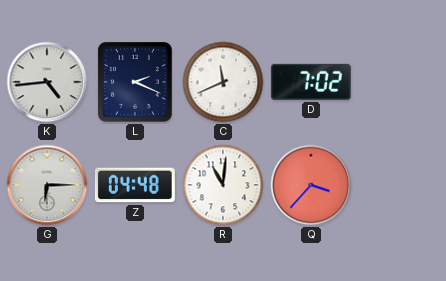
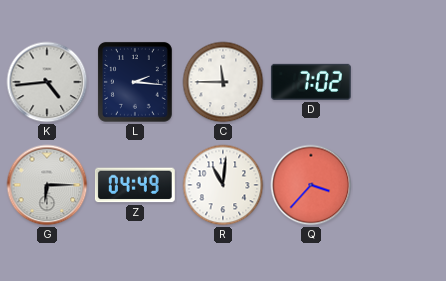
L: 2:19 -> 2:16 (135, 82)
C: 11:41 -> 11:45 (223, 82)
Z: 04:48 -> 04:49 (135, 185)
